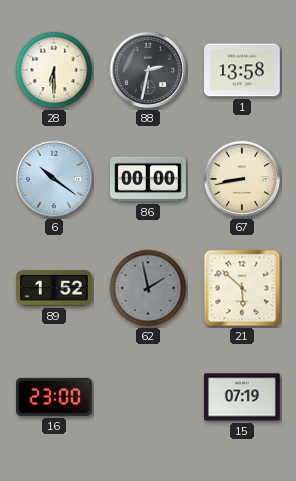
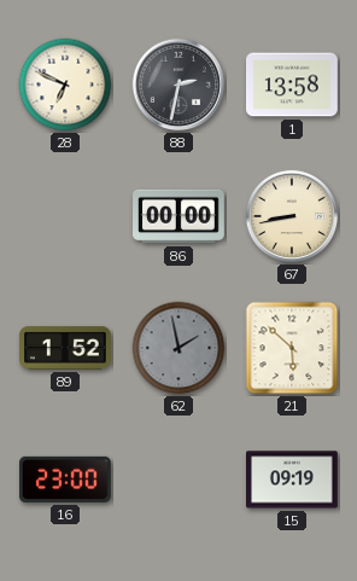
28: 6:30 -> 6:49 (65, 85)
6: 10:21 -> none (54, 179)
15: 07:19 -> 09:19 (293, 480)
